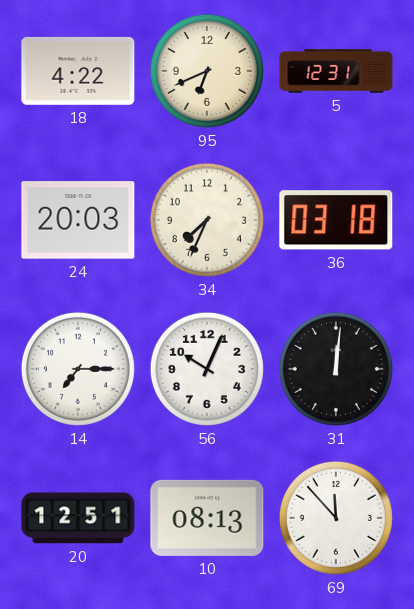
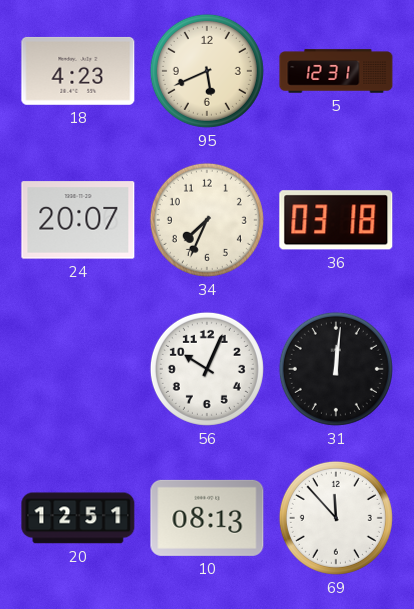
18: 4:22 -> 4:23 (78, 71)
95: 6:41 -> 5:41 (207, 71)
24: 20:03 -> 20:07 (78, 220)
14: 7:15 -> none (78, 369)
